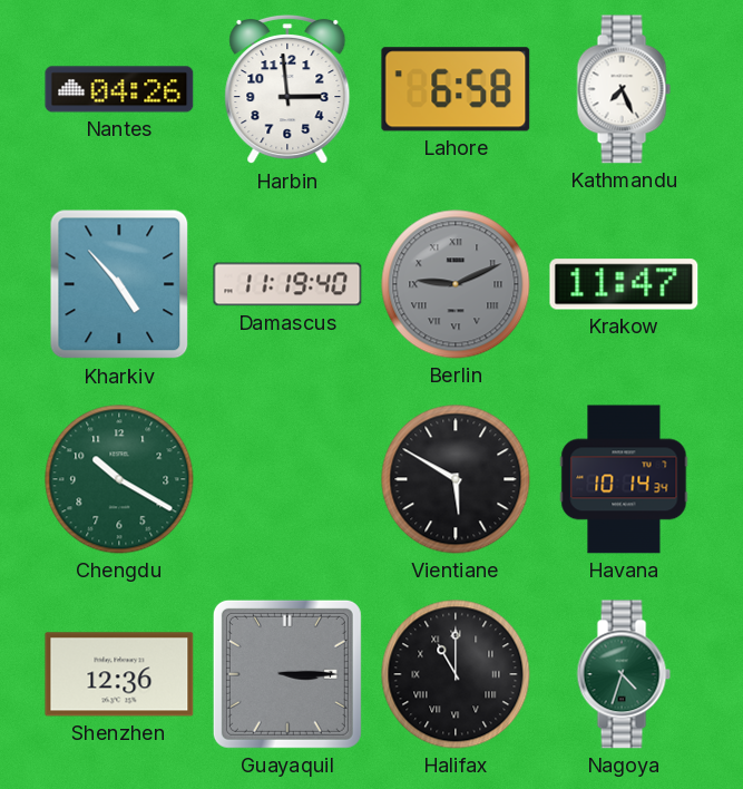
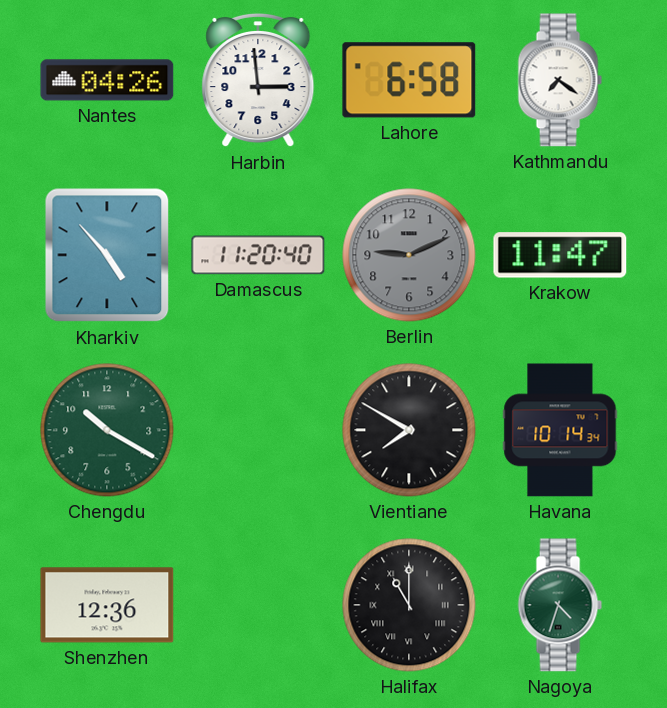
Kathmandu: 7:26 -> 7:21 (560, 80)
Damascus: 11:19 -> 11:20 (258, 255)
Berlin numerals: Roman -> Arabic (409, 255)
Vientiane: 5:50 -> 7:50 (409, 430)
Guayaquil: 3:15 -> none (287, 674)
